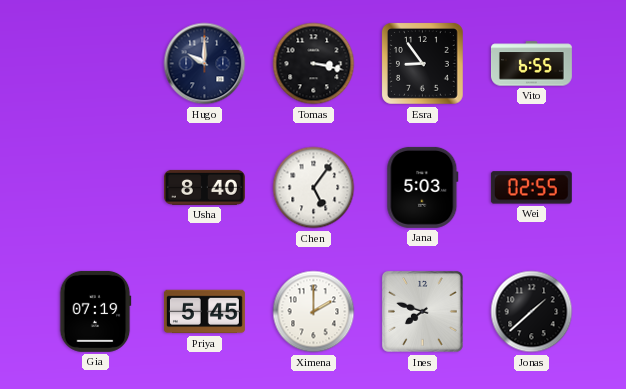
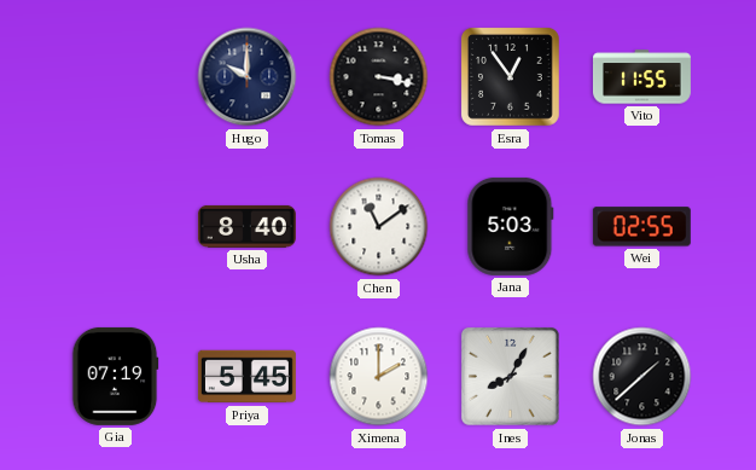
Esra: 8:54 -> 12:54 (511, 77)
Vito: 6:55 -> 11:55 (641, 77)
Chen: 5:06 -> 11:09 (379, 227)
Ines: 7:48 -> 8:05 (510, 376)
